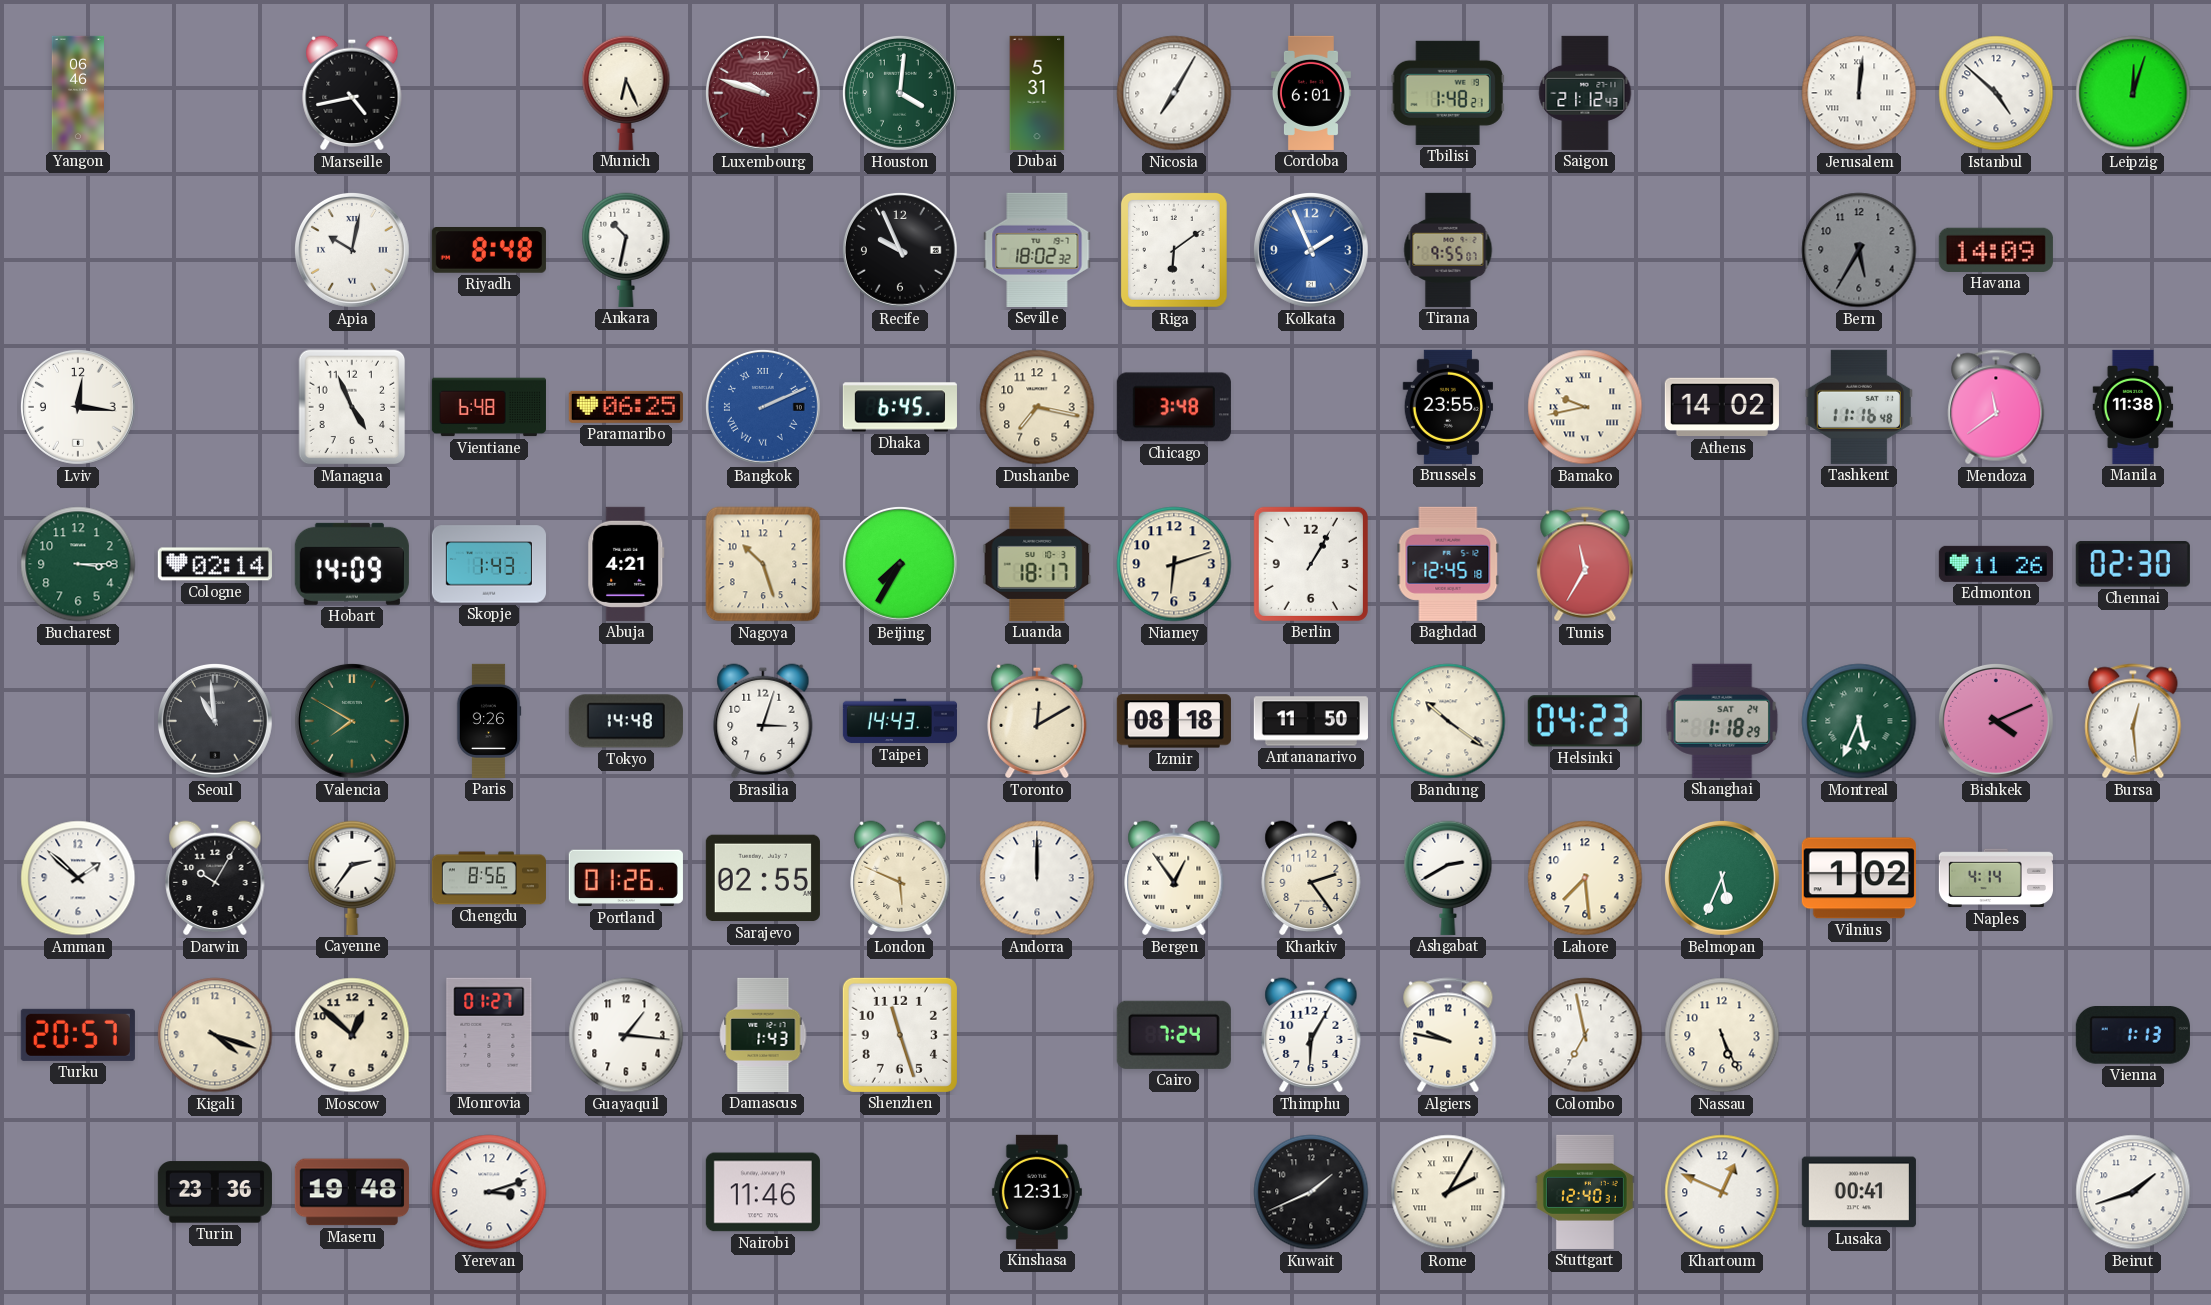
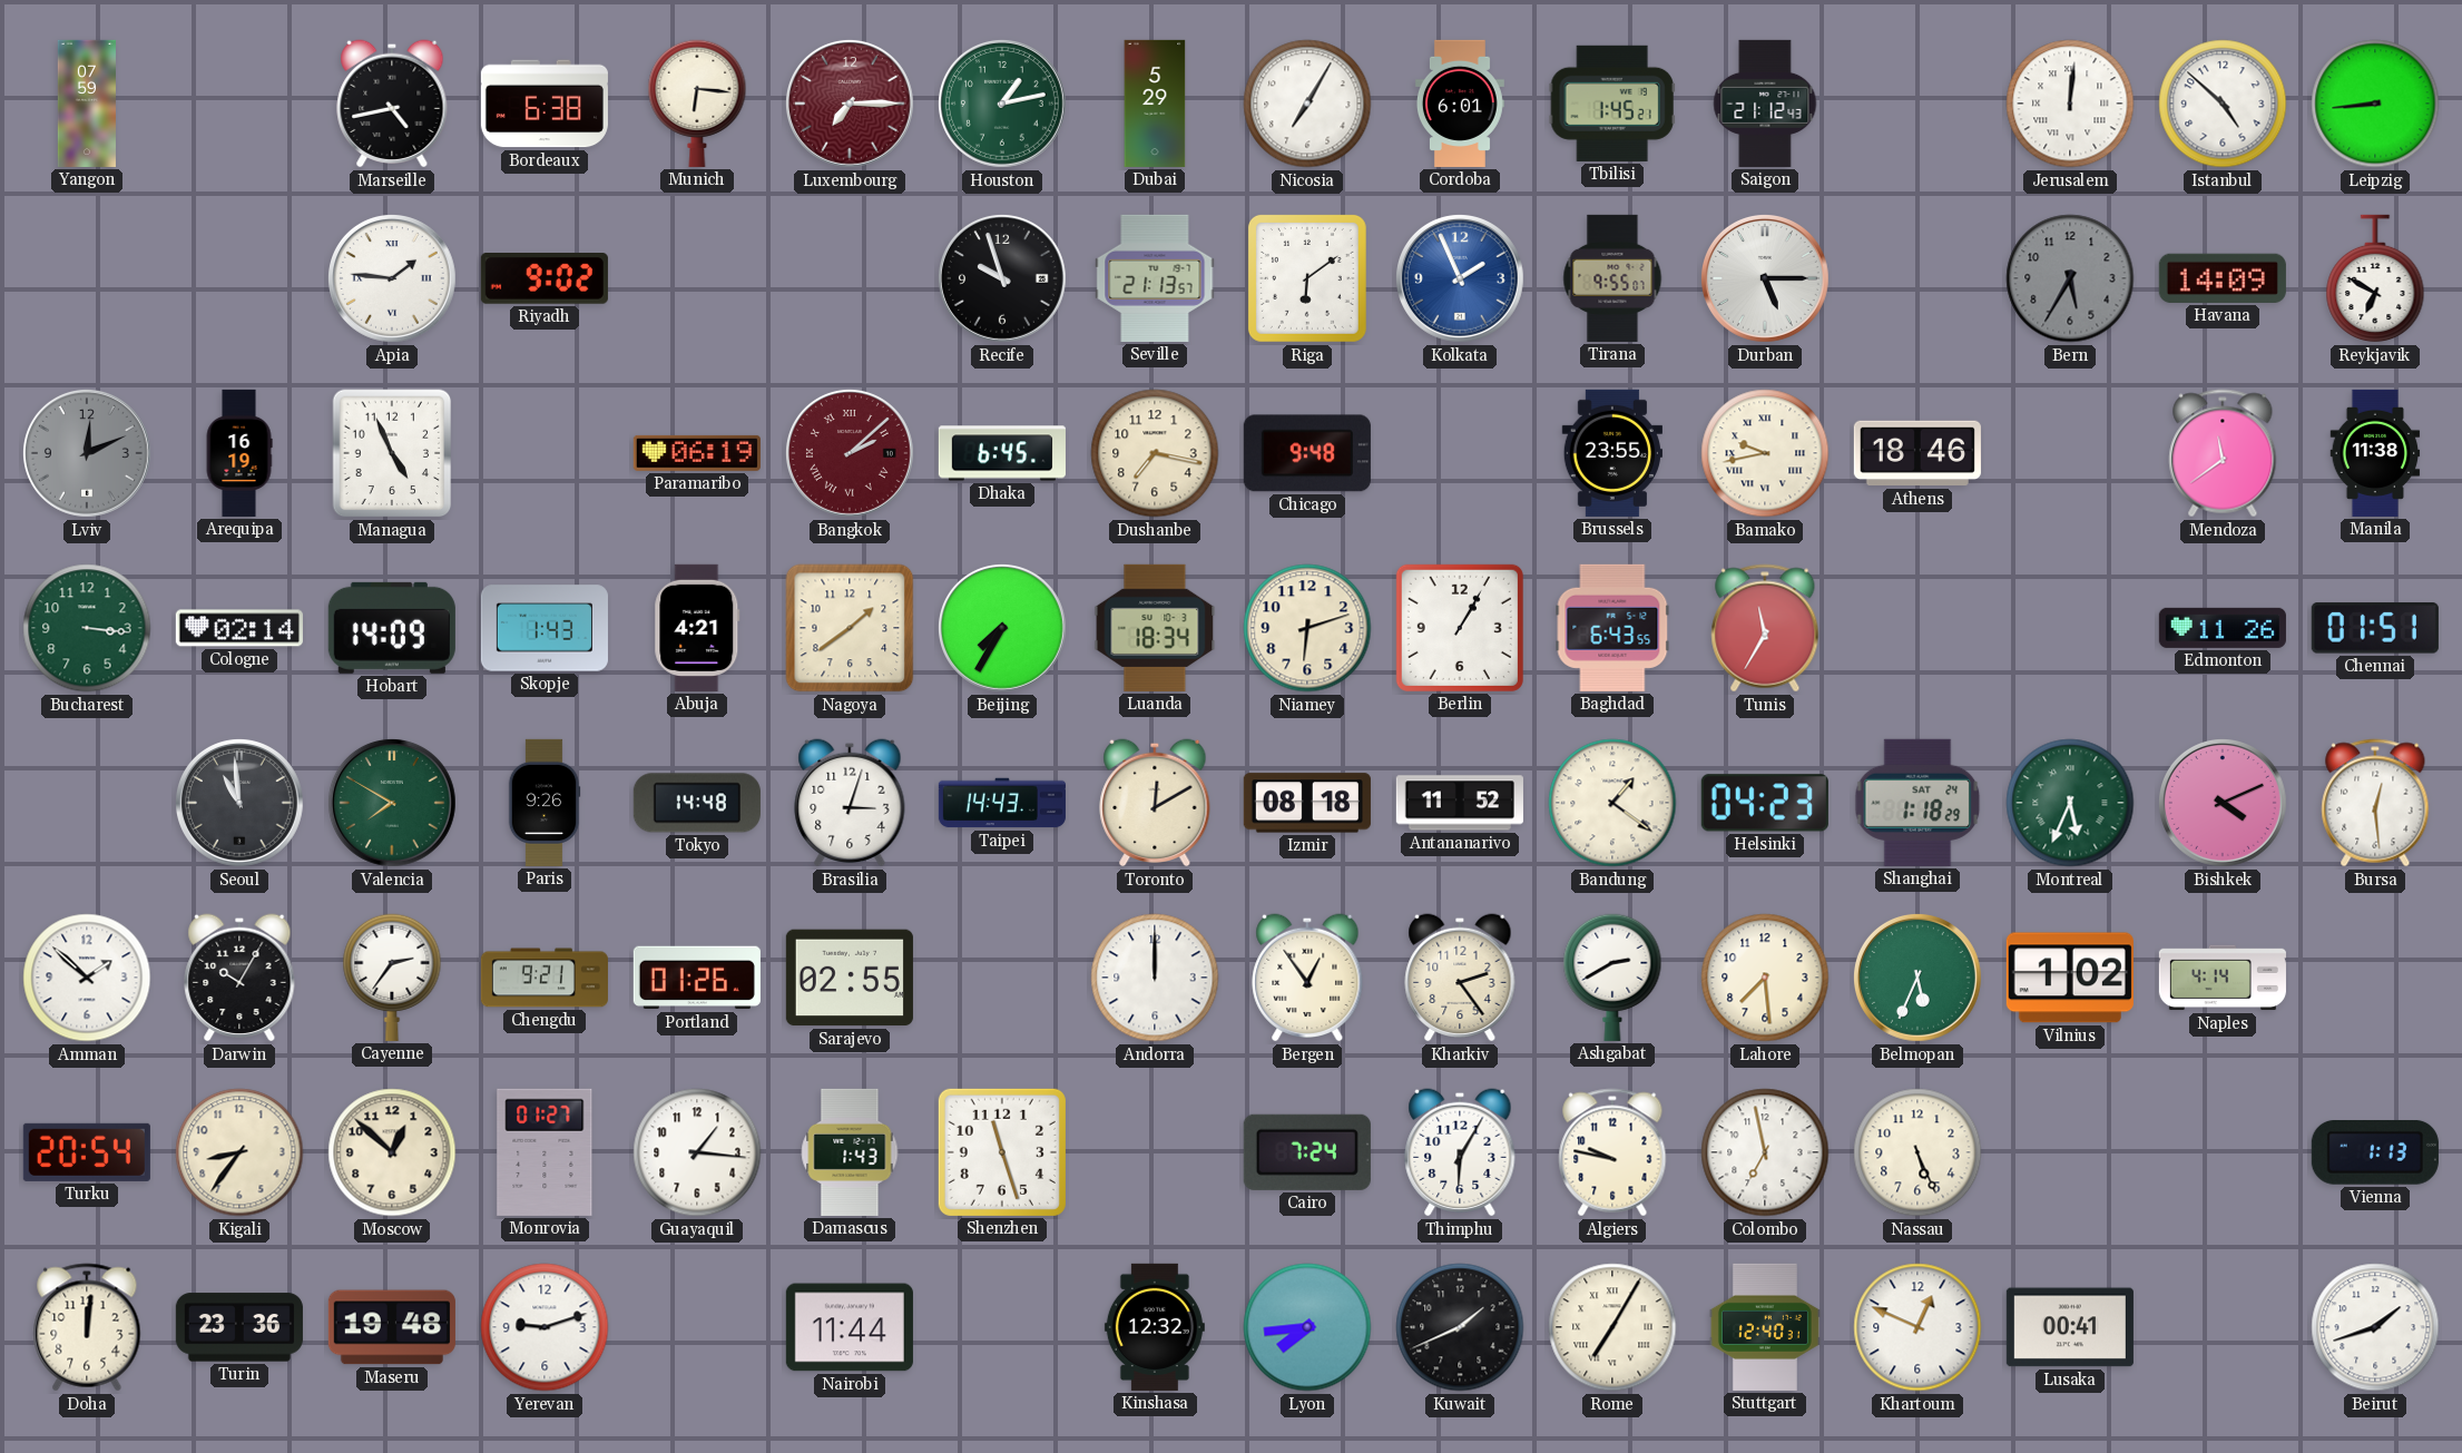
Yangon: 06:46 -> 07:59 (87, 104)
Bordeaux: none -> 6:38 (545, 104)
Munich: 6:26 -> 6:16 (697, 104)
Luxembourg: 9:48 -> 7:15 (850, 104)
Houston: 4:01 -> 1:13 (1002, 104)
Dubai: 5:31 -> 5:29 (1155, 104)
Tbilisi: 1:48 -> 1:45 (1612, 104)
Leipzig: 12:03 -> 8:44 (2375, 104)
Apia: 10:02 -> 1:46 (392, 278)
Riyadh: 8:48 -> 9:02 (545, 279)
Ankara: 10:32 -> none (626, 250)
Recife: 9:56 -> 9:57 (1002, 278)
Seville: 18:02 -> 21:13 (1155, 278)
Durban: none -> 5:15 (1765, 278)
Reykjavik: none -> 6:50 (2375, 278)
Lviv: 12:16 -> 12:11 (87, 453)
Lviv dial: white -> grey (87, 453)
Arequipa: none -> 16:19 (239, 453)
Vientiane: 6:48 -> none (489, 407)
Paramaribo: 06:25 -> 06:19 (697, 453)
Bangkok: 2:11 -> 2:08 (850, 453)
Bangkok dial: blue -> burgundy (850, 453)
Chicago: 3:48 -> 9:48 (1307, 453)
Athens: 14:02 -> 18:46 (1917, 453)
Tashkent: 11:16 -> none (1859, 407)
Bucharest: 3:15 -> 3:16 (87, 628)
Nagoya: 10:27 -> 1:39 (850, 628)
Luanda: 18:17 -> 18:34 (1155, 628)
Baghdad: 12:45 -> 6:43 (1612, 628)
Chennai: 02:30 -> 01:51 (2375, 628)
Antananarivo: 11:50 -> 11:52 (1460, 803)
Bandung: 10:21 -> 1:21 (1612, 803)
Chengdu: 8:56 -> 9:21 (545, 978)
London: 5:49 -> none (900, 878)
Turku: 20:57 -> 20:54 (87, 1152)
Kigali: 4:18 -> 8:36 (239, 1152)
Doha: none -> 12:01 (87, 1327)
Yerevan: 3:12 -> 9:12 (545, 1327)
Nairobi: 11:46 -> 11:44 (850, 1327)
Kinshasa: 12:31 -> 12:32 (1155, 1327)
Lyon: none -> 7:44 (1307, 1327)
Rome: 2:05 -> 7:05 (1612, 1327)
